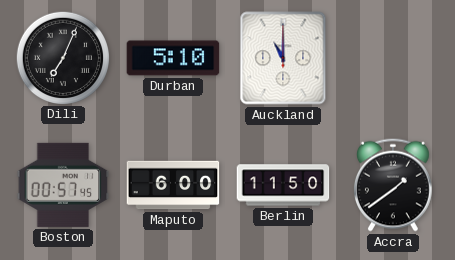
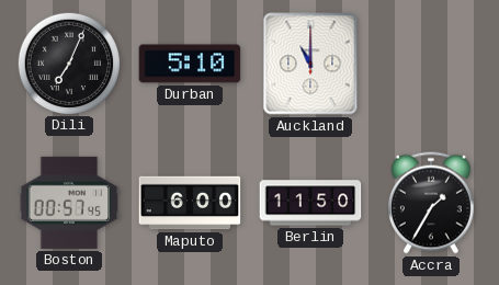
Accra: 1:39 -> 1:35 (431, 203)
